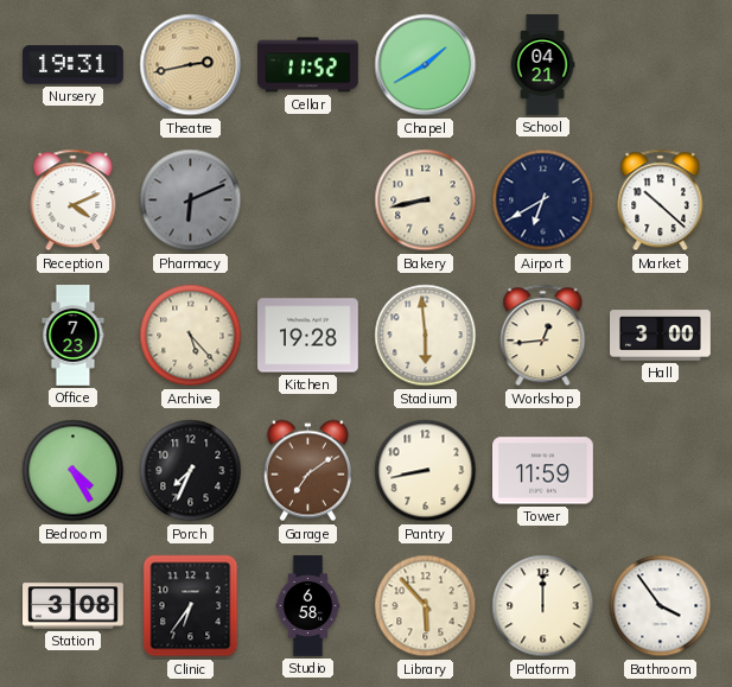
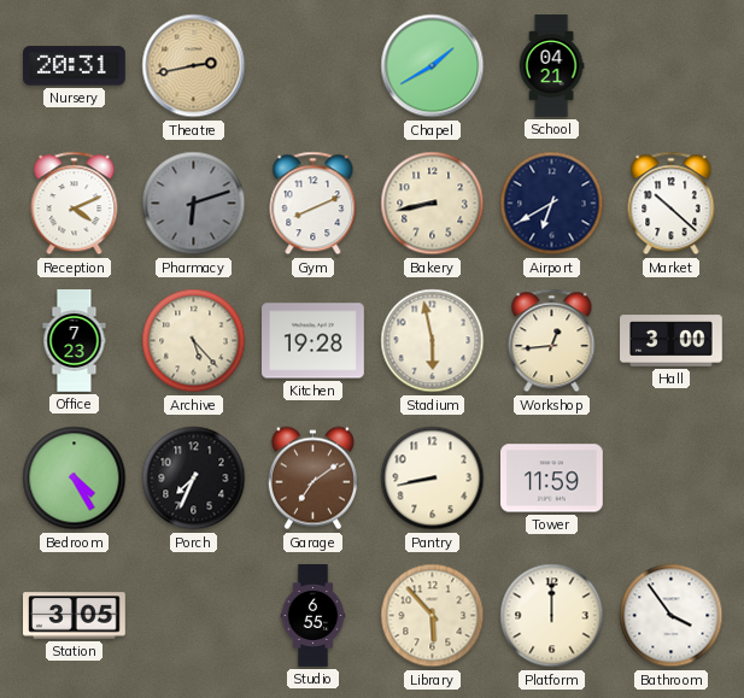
Nursery: 19:31 -> 20:31 (75, 66)
Cellar: 11:52 -> none (308, 65)
Pharmacy: 6:11 -> 6:12 (194, 204)
Gym: none -> 8:11 (314, 204)
Stadium: 5:59 -> 5:58 (433, 341)
Station: 3:08 -> 3:05 (75, 616)
Clinic: 6:36 -> none (191, 606)
Studio: 6:58 -> 6:55 (314, 616)
